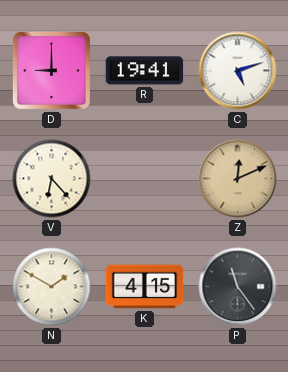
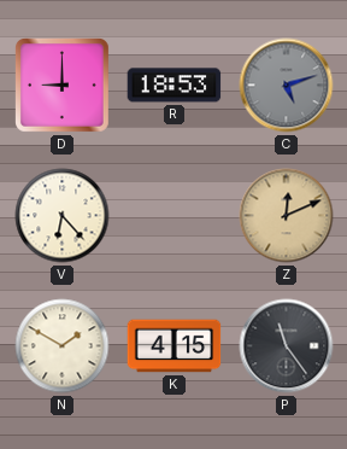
R: 19:41 -> 18:53 (175, 86)
C dial: white -> grey (287, 86)
